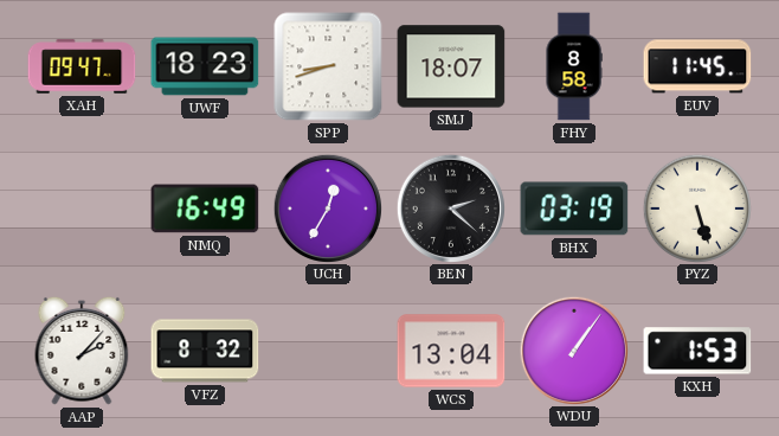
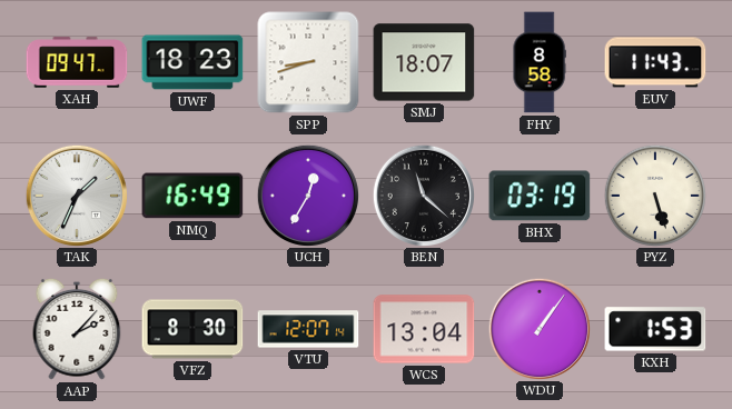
EUV: 11:45 -> 11:43 (655, 62)
TAK: none -> 1:34 (76, 194)
BEN: 2:22 -> 11:22 (423, 194)
VFZ: 8:32 -> 8:30 (192, 329)
VTU: none -> 12:07 (308, 329)
